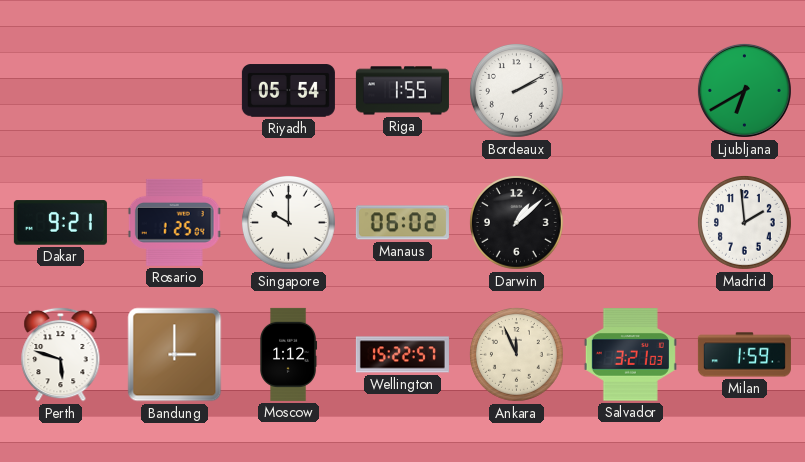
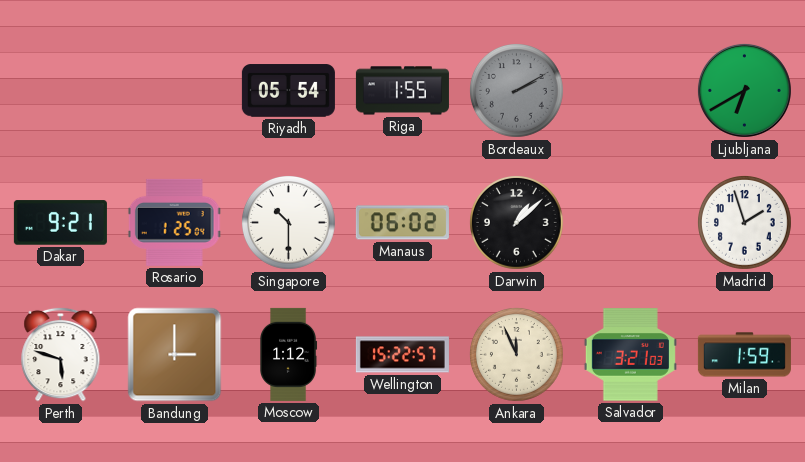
Bordeaux dial: white -> grey (517, 91)
Singapore: 10:00 -> 10:30 (289, 223)
Madrid: 1:59 -> 1:57 (745, 223)
